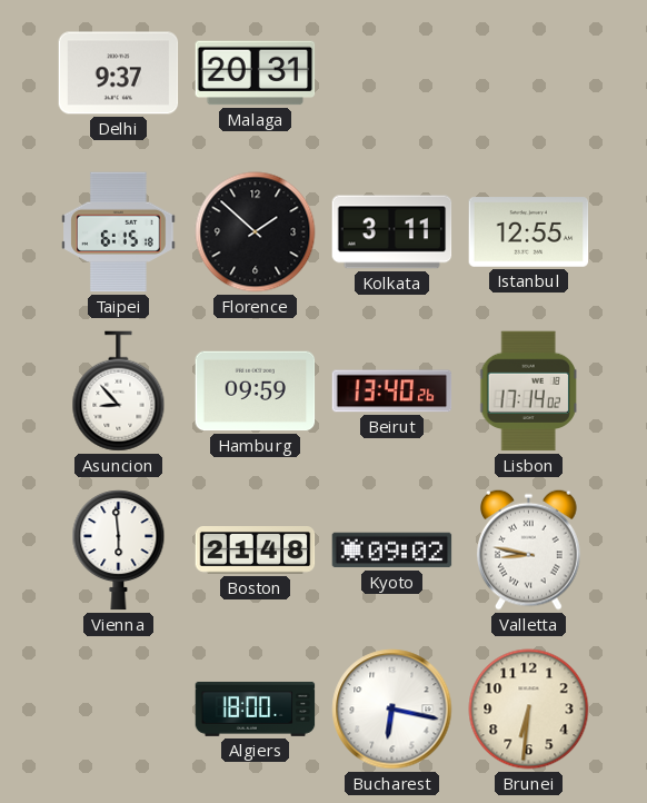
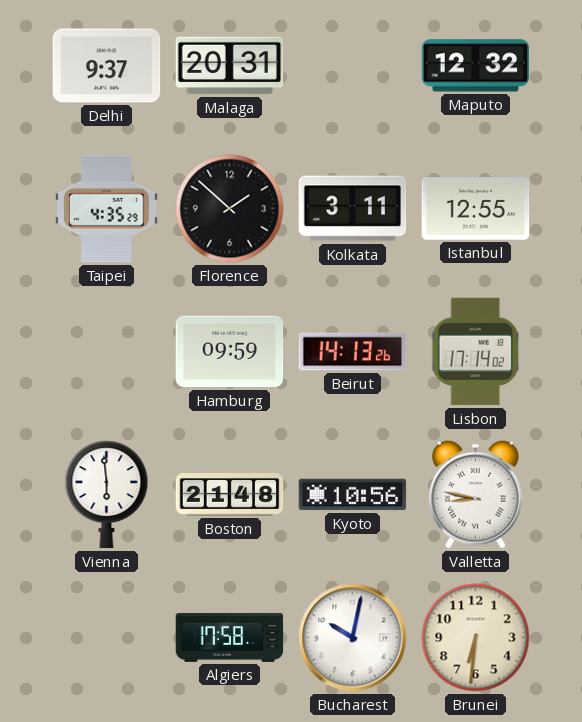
Maputo: none -> 12:32 (476, 66)
Taipei: 6:15 -> 4:35 (107, 209)
Asuncion: 8:53 -> none (119, 391)
Beirut: 13:40 -> 14:13 (353, 352)
Kyoto: 09:02 -> 10:56 (353, 495)
Algiers: 18:00 -> 17:58 (230, 637)
Bucharest: 6:17 -> 10:02 (353, 638)
